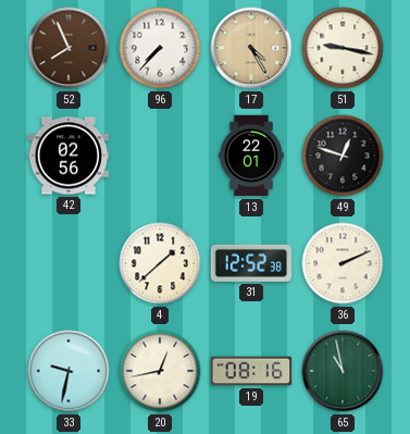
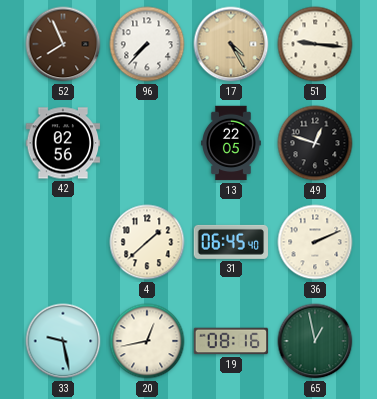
51: 9:17 -> 9:16 (315, 44)
13: 22:01 -> 22:05 (232, 143)
31: 12:52 -> 06:45 (231, 242)
33: 9:32 -> 9:28 (63, 341)
65: 10:58 -> 12:58 (315, 341)
